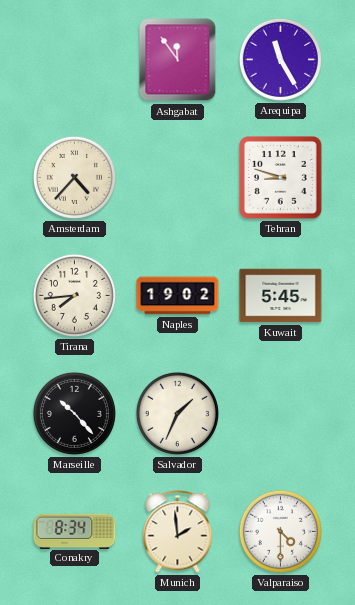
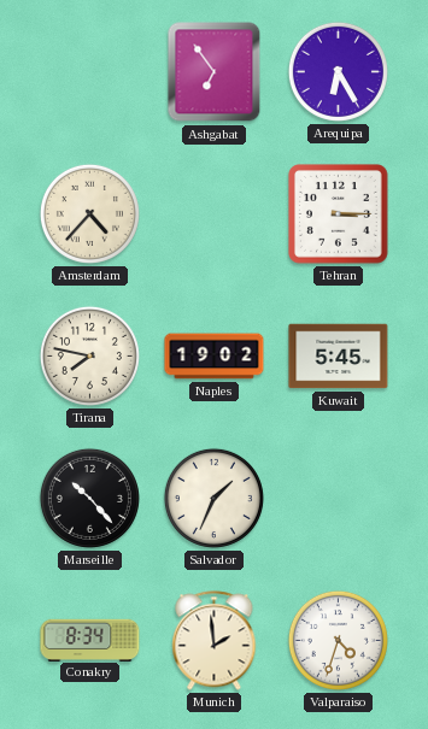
Ashgabat: 11:54 -> 6:54 (215, 72)
Arequipa: 11:25 -> 6:25 (338, 71)
Tehran: 8:48 -> 3:15 (339, 214)
Tirana: 7:44 -> 7:47 (89, 355)
Valparaiso: 4:30 -> 4:33 (338, 640)
